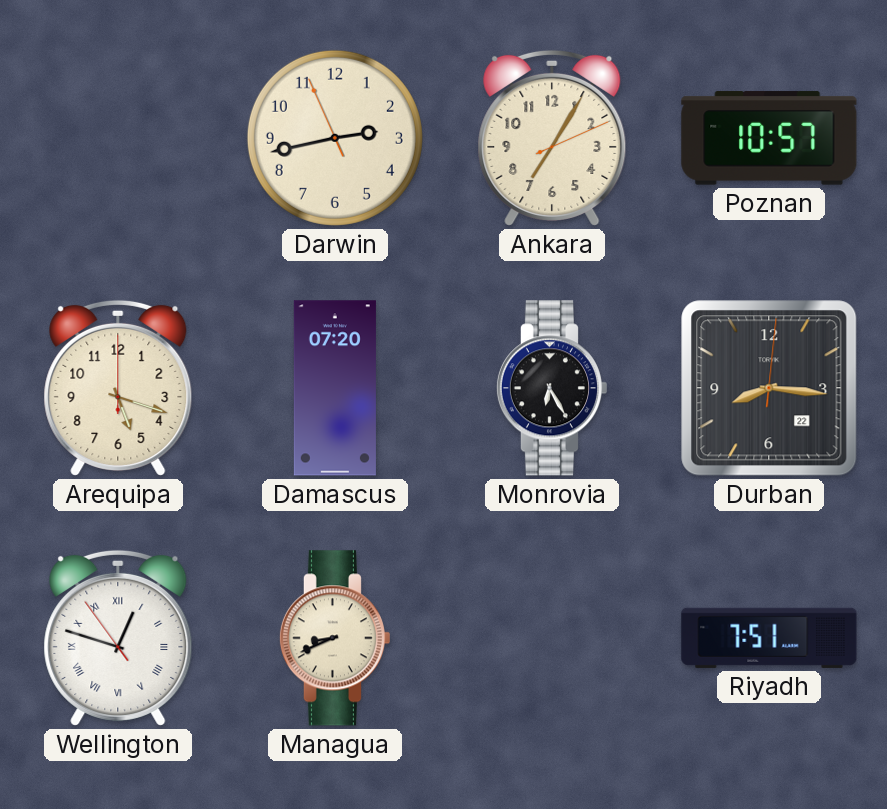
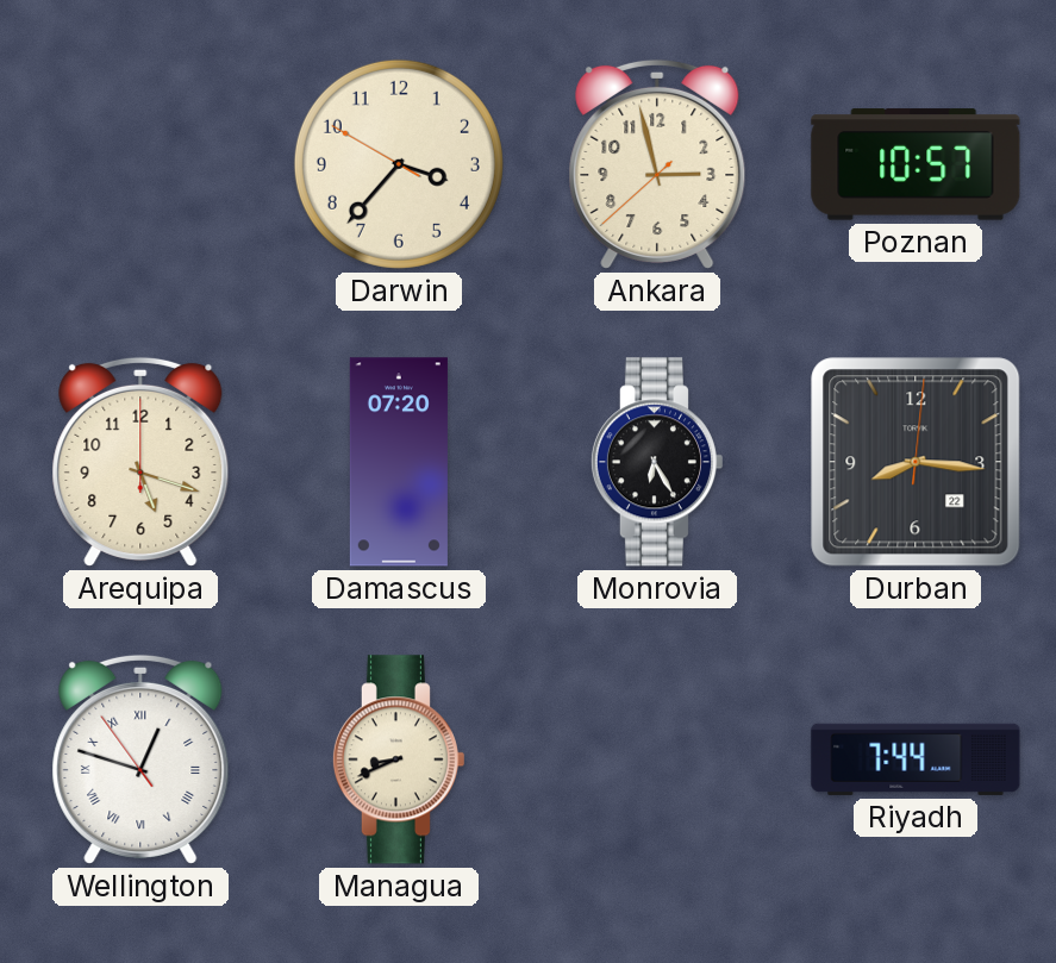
Darwin: 2:42 -> 3:36 (399, 164)
Ankara: 7:05 -> 2:57 (657, 164)
Riyadh: 7:51 -> 7:44 (916, 759)
